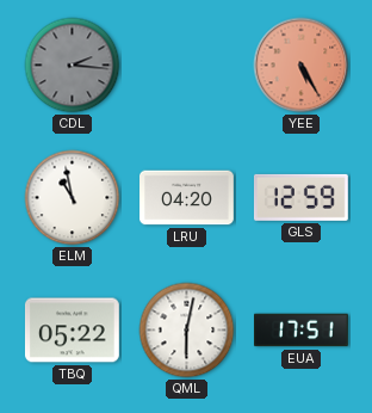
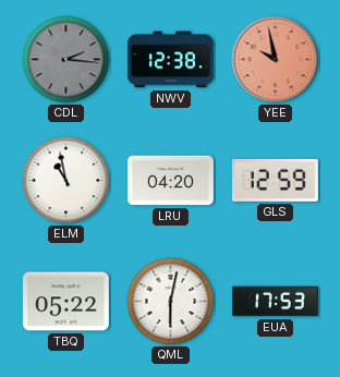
NWV: none -> 12:38 (170, 60)
YEE: 5:25 -> 9:58 (276, 60)
EUA: 17:51 -> 17:53 (276, 302)
